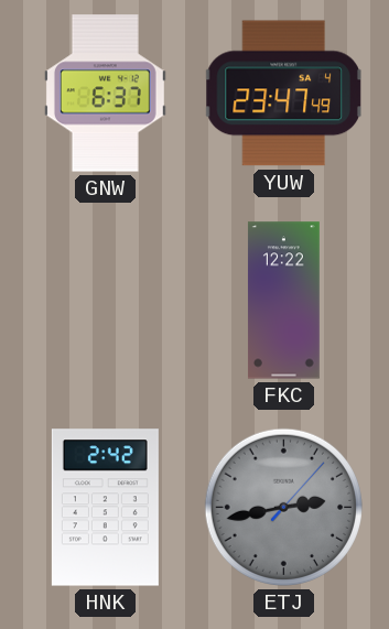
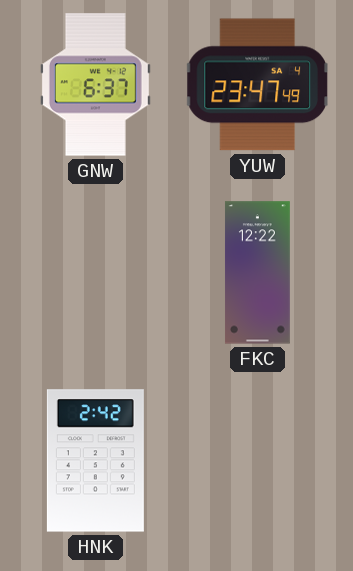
ETJ: 2:43 -> none (283, 507)
